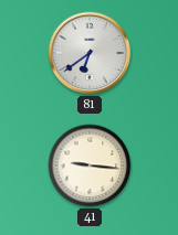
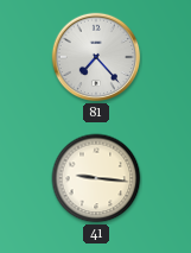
81: 6:39 -> 7:23 (96, 57)
